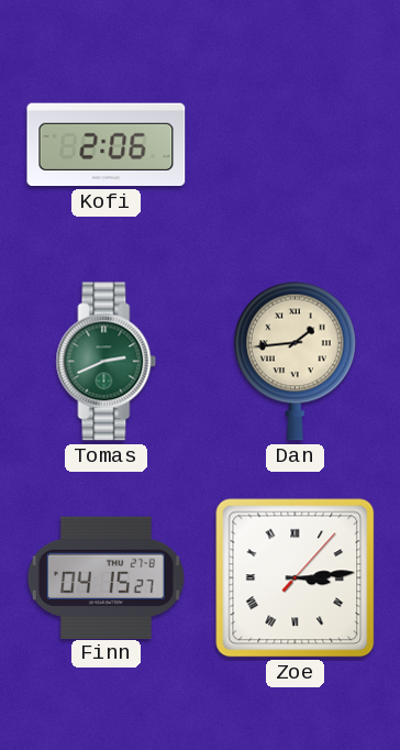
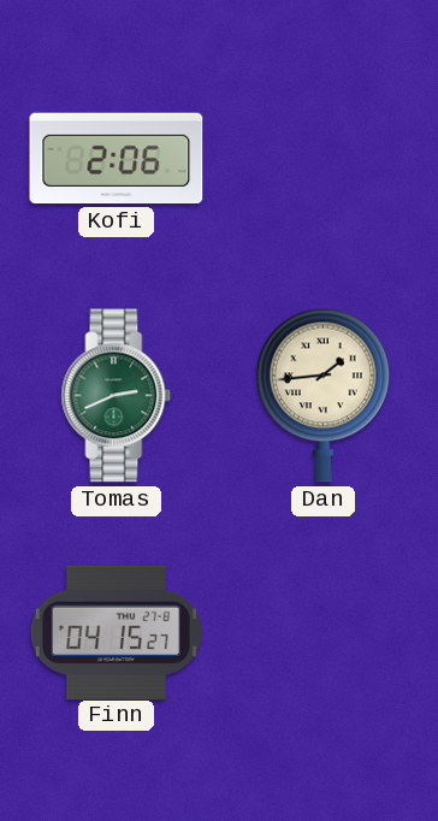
Zoe: 3:14 -> none (296, 578)
